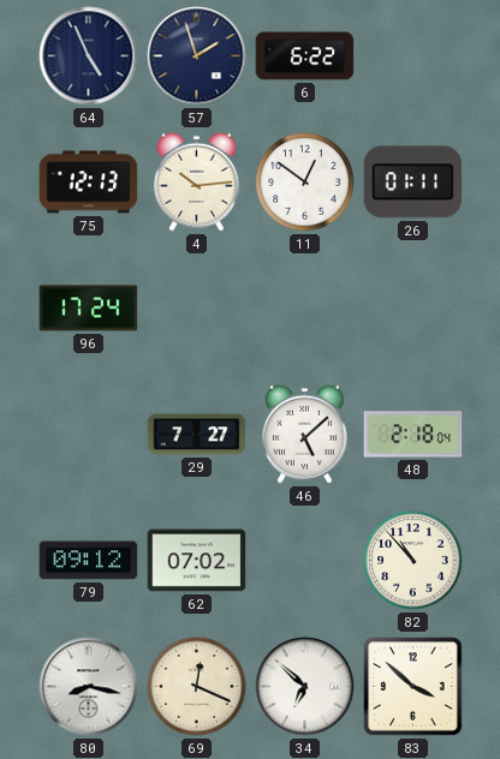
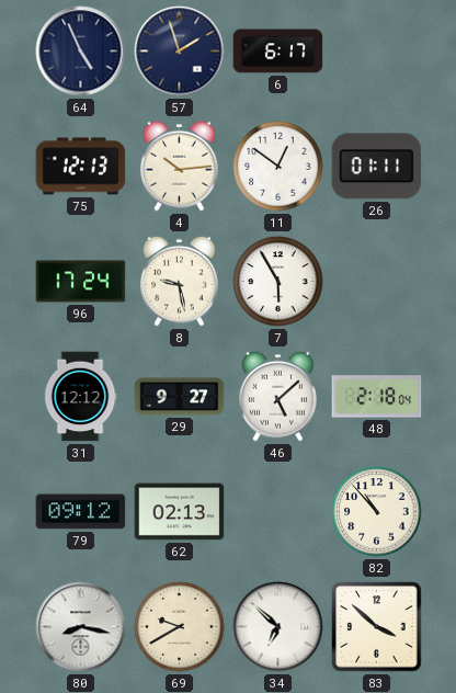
6: 6:22 -> 6:17 (278, 52)
8: none -> 9:28 (180, 281)
7: none -> 5:55 (278, 282)
31: none -> 12:12 (80, 397)
29: 7:27 -> 9:27 (180, 397)
62: 07:02 -> 02:13 (180, 512)
69: 12:19 -> 9:40 (180, 627)
